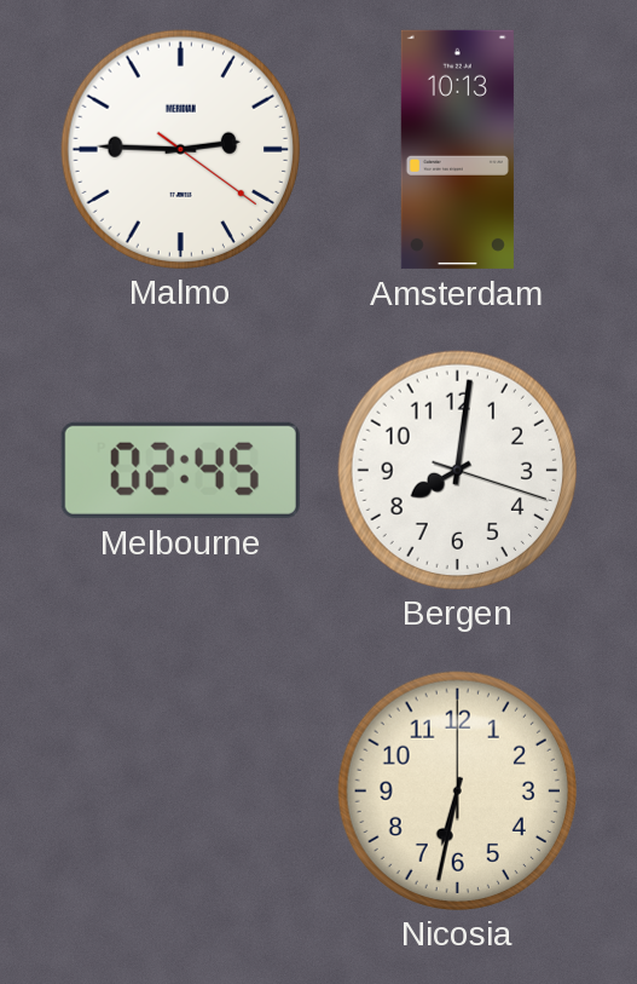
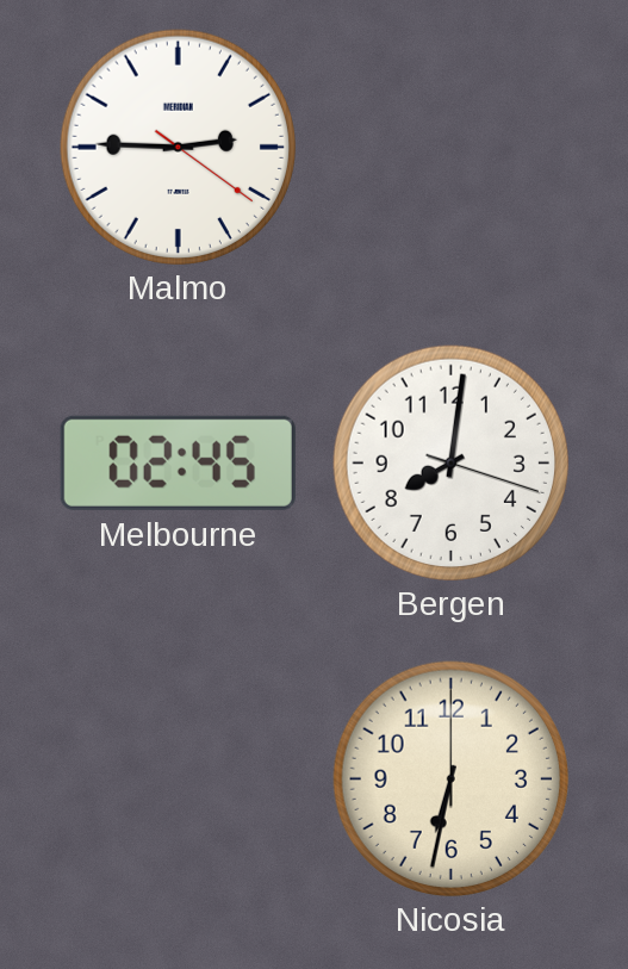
Amsterdam: 10:13 -> none (457, 149)
